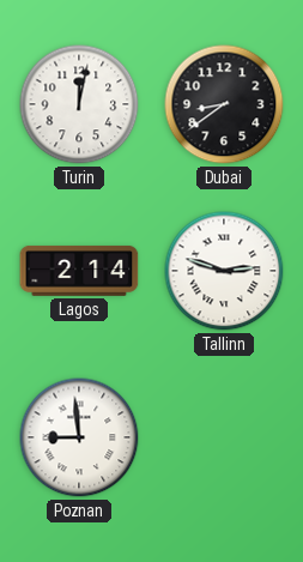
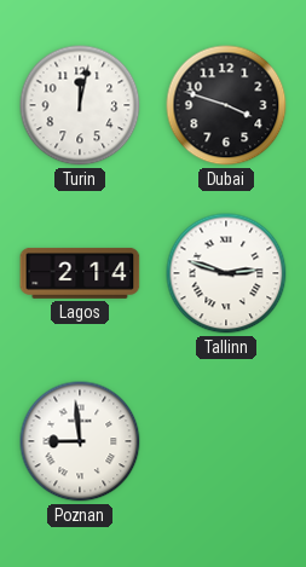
Dubai: 8:39 -> 3:48 (226, 105)
